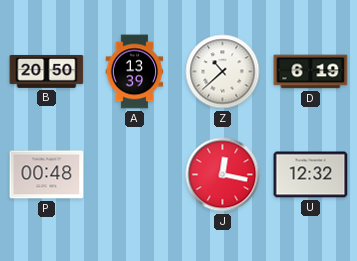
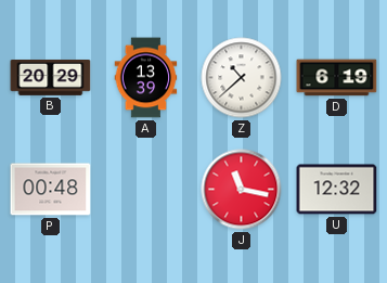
B: 20:50 -> 20:29 (51, 78)
J: 12:17 -> 11:17 (242, 190)
